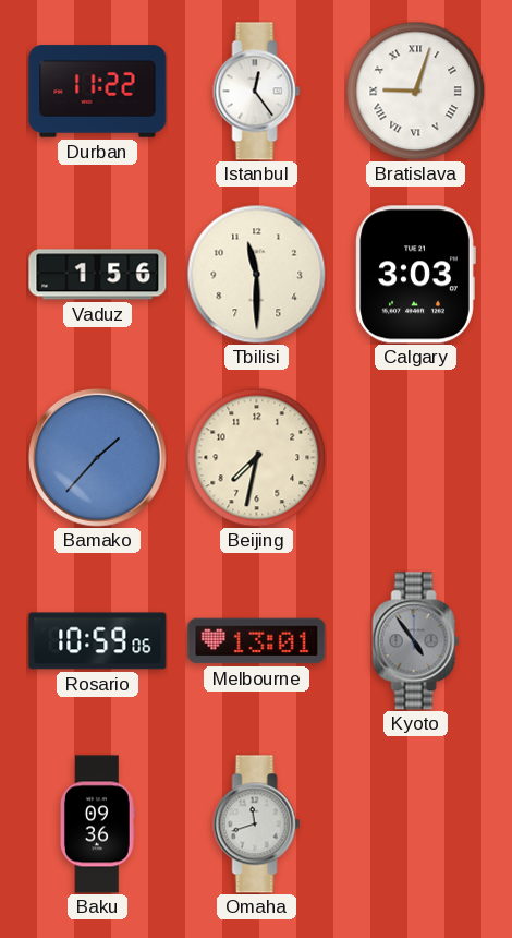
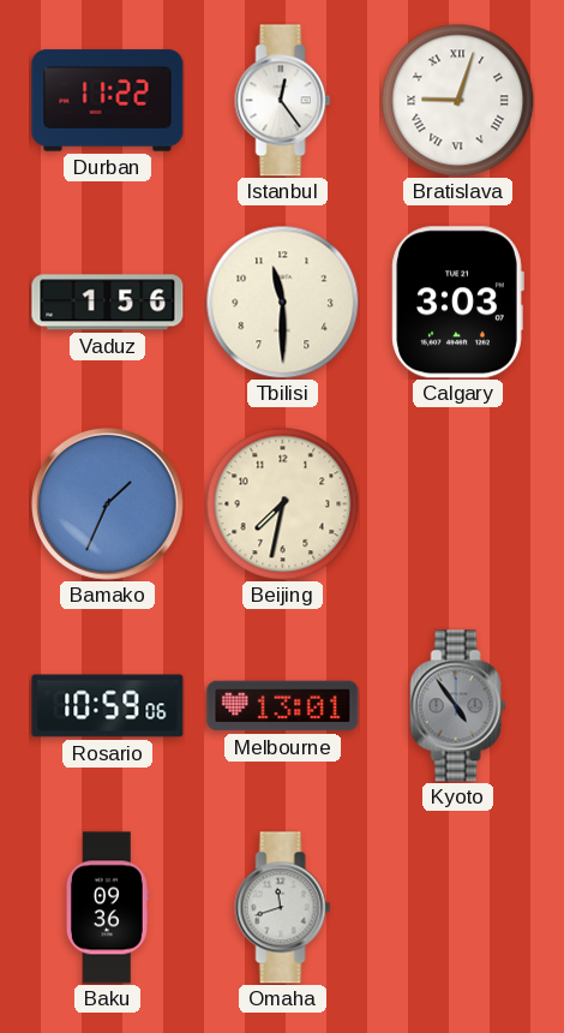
Bamako: 1:37 -> 1:34 (108, 504)
